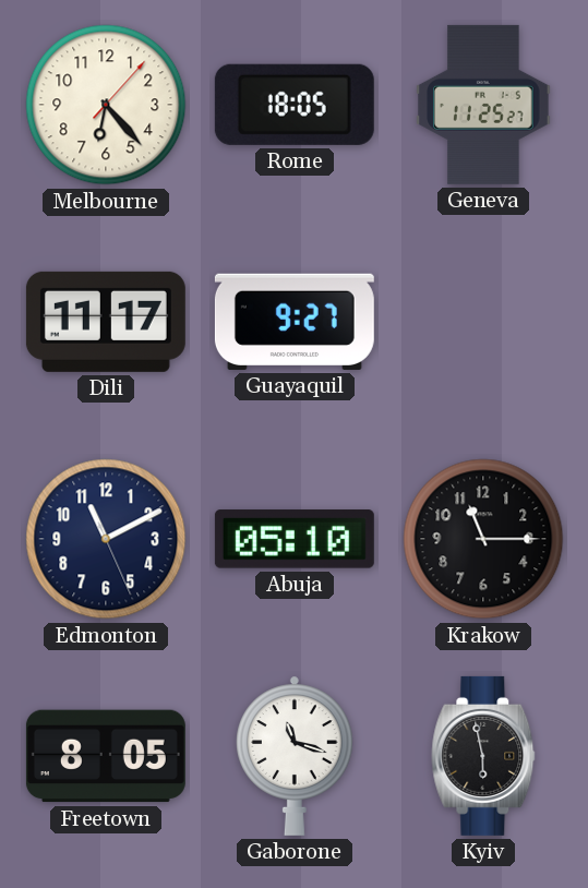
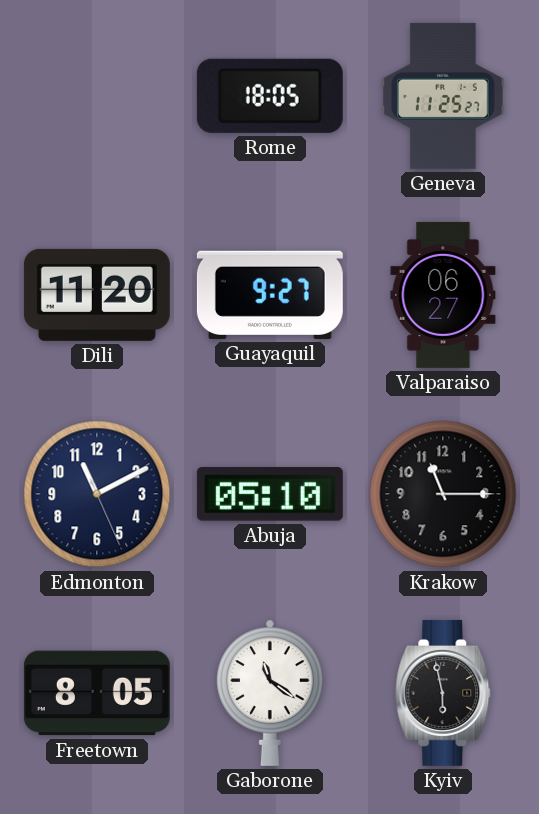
Melbourne: 6:23 -> none (106, 105)
Dili: 11:17 -> 11:20 (97, 295)
Valparaiso: none -> 06:27 (443, 295)
Gaborone: 11:18 -> 11:21 (271, 693)
